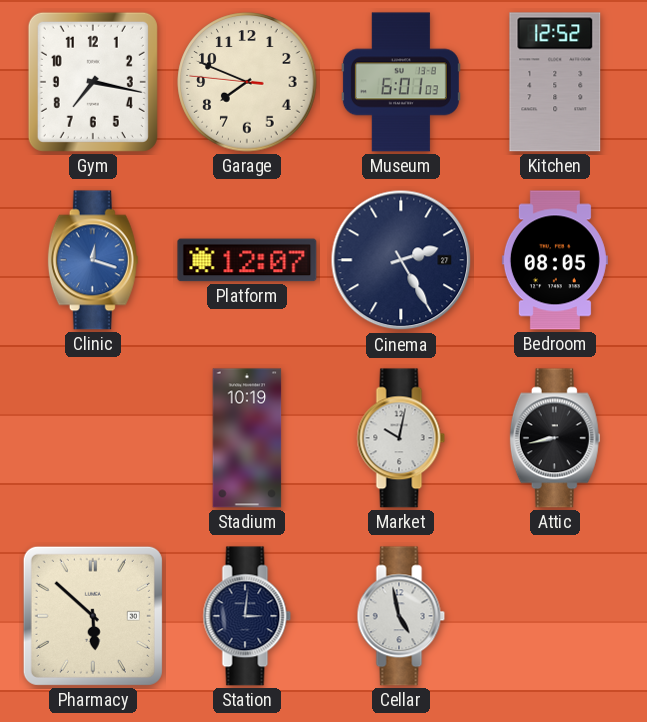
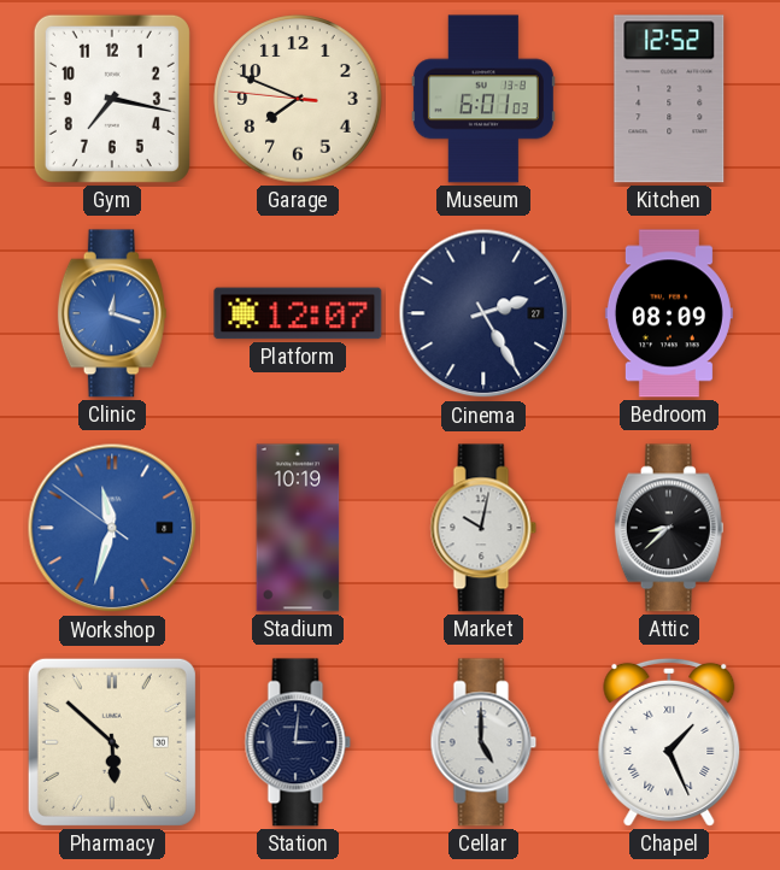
Bedroom: 08:05 -> 08:09 (669, 313)
Workshop: none -> 11:32 (112, 528)
Attic: 8:43 -> 8:38 (669, 528)
Cellar: 4:58 -> 5:00 (483, 742)
Chapel: none -> 1:26 (669, 742)
